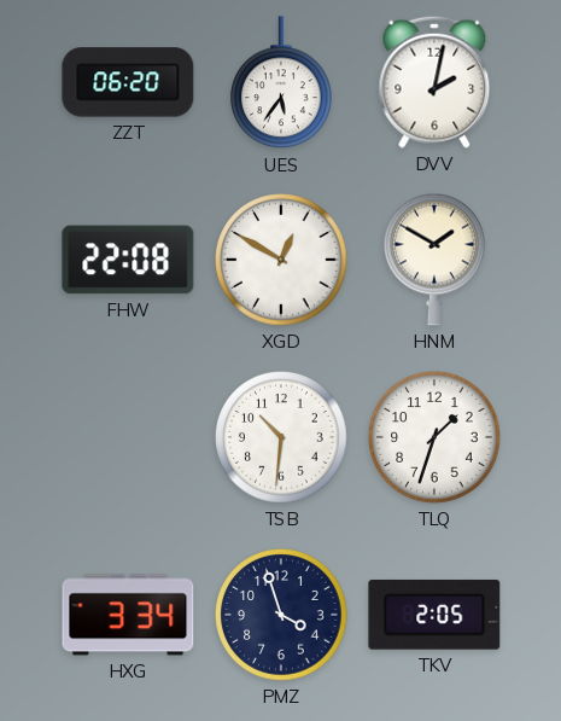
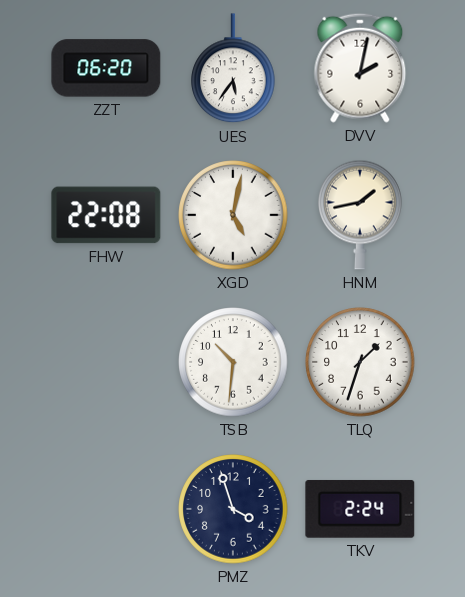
XGD: 12:50 -> 5:02 (233, 215)
HNM: 1:50 -> 1:43 (361, 215)
HXG: 3:34 -> none (128, 615)
TKV: 2:05 -> 2:24 (360, 509)
